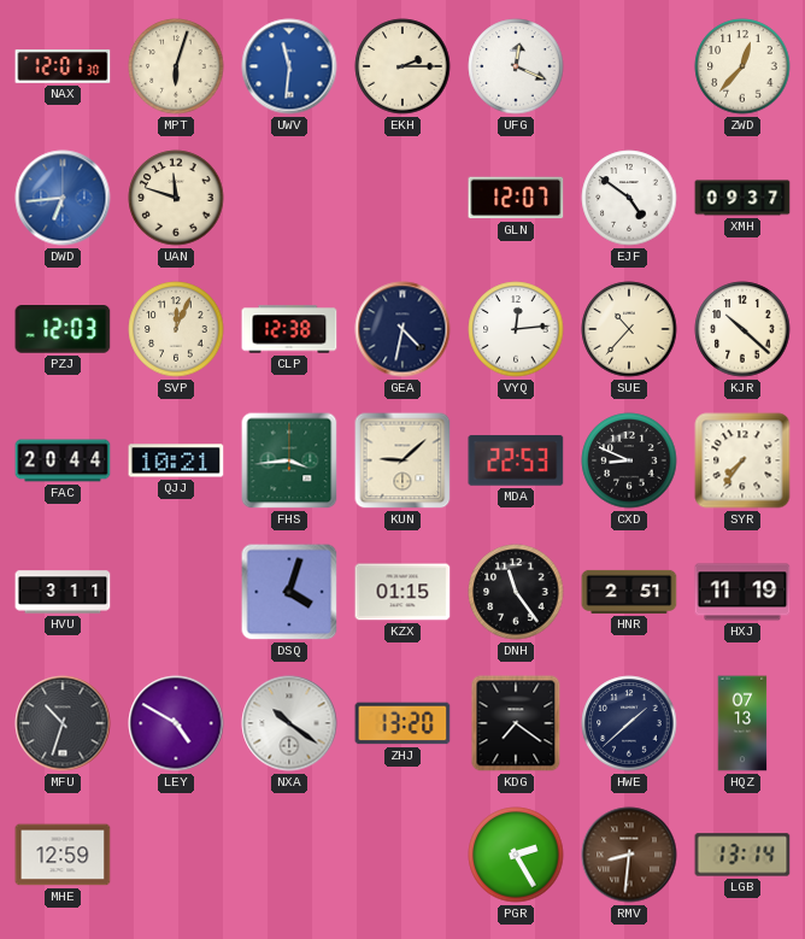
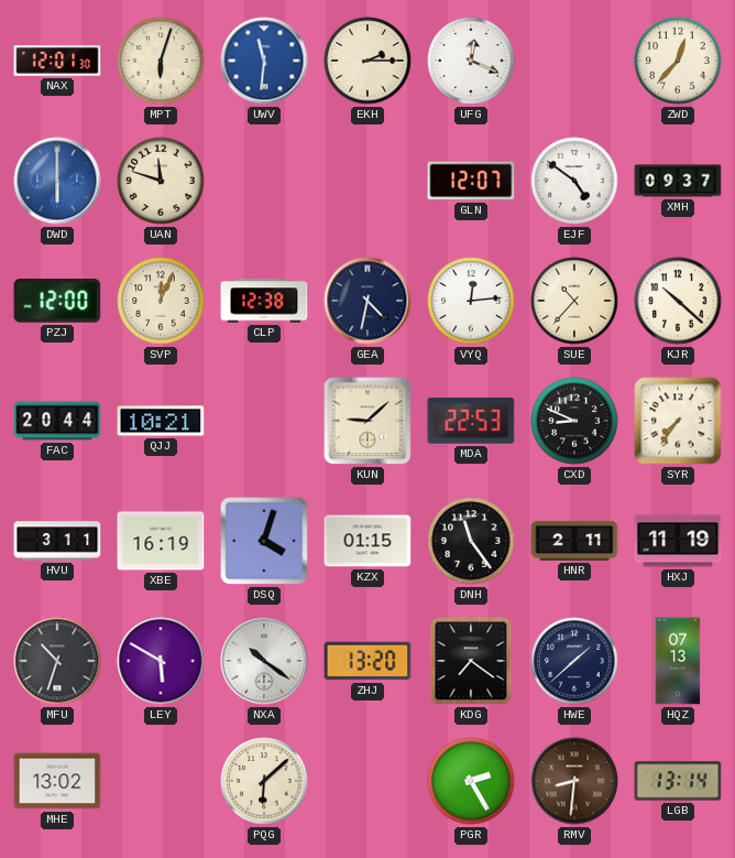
DWD: 6:44 -> 6:00 (57, 181)
PZJ: 12:03 -> 12:00 (57, 301)
FHS: 3:44 -> none (289, 460)
XBE: none -> 16:19 (161, 541)
HNR: 2:51 -> 2:11 (574, 541)
LEY: 4:50 -> 5:50 (161, 661)
MHE: 12:59 -> 13:02 (57, 781)
PQG: none -> 6:08 (264, 781)
